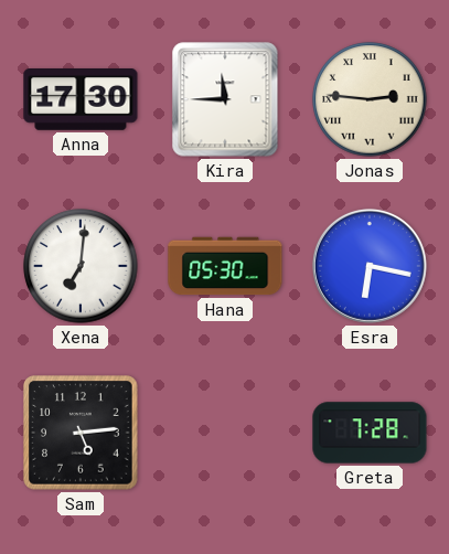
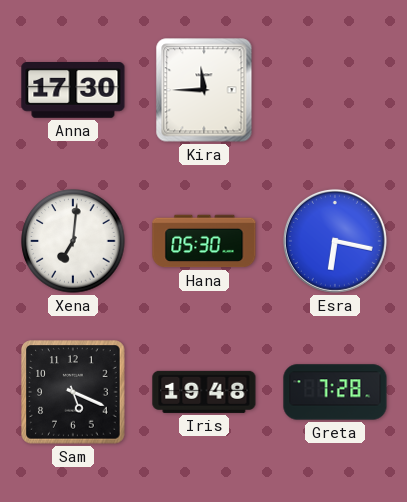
Jonas: 2:46 -> none (370, 99)
Sam: 5:14 -> 5:19 (73, 392)
Iris: none -> 19:48 (204, 392)
